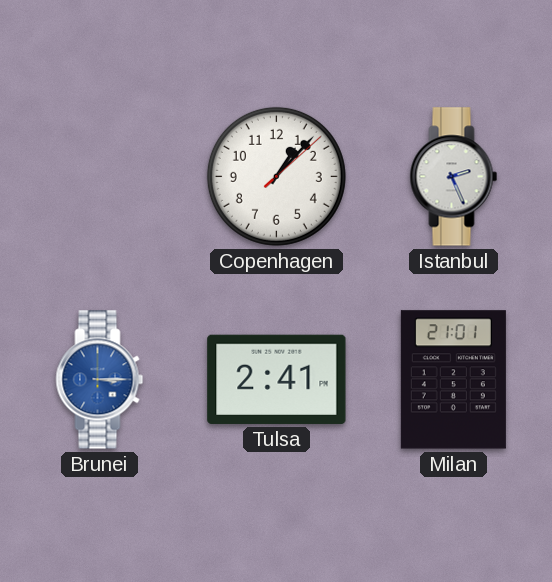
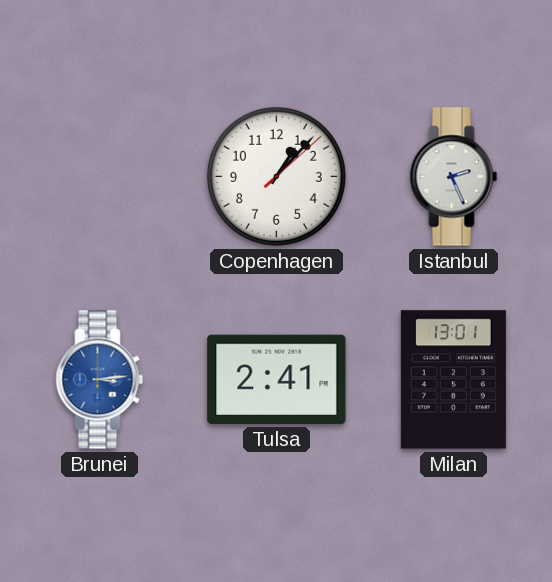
Brunei: 3:15 -> 3:14 (100, 380)
Milan: 21:01 -> 13:01 (453, 380)
